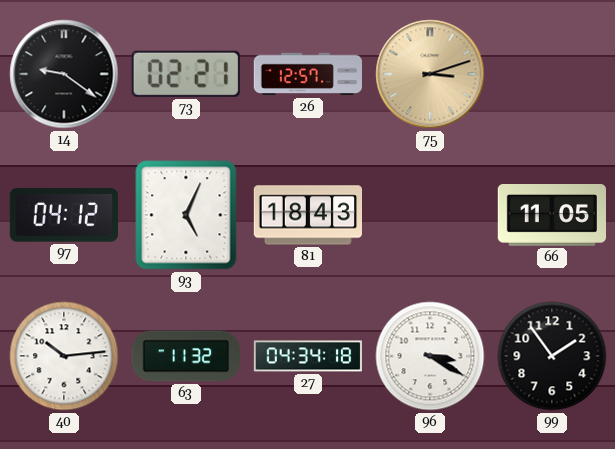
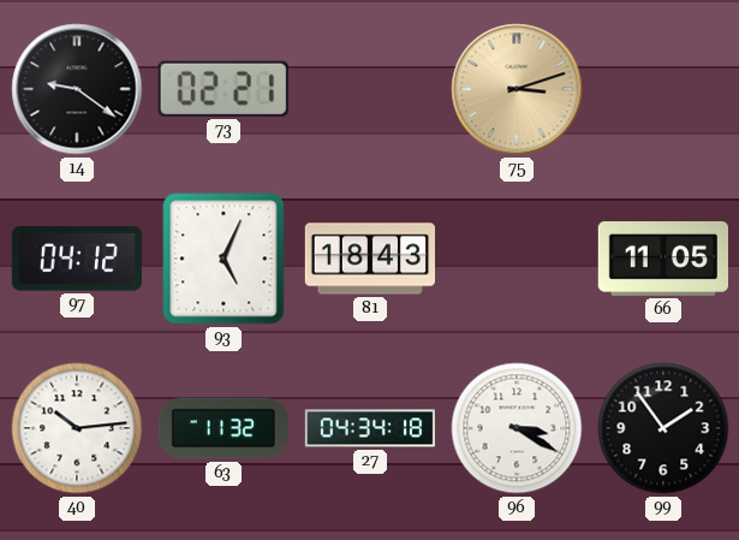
26: 12:57 -> none (307, 74)
